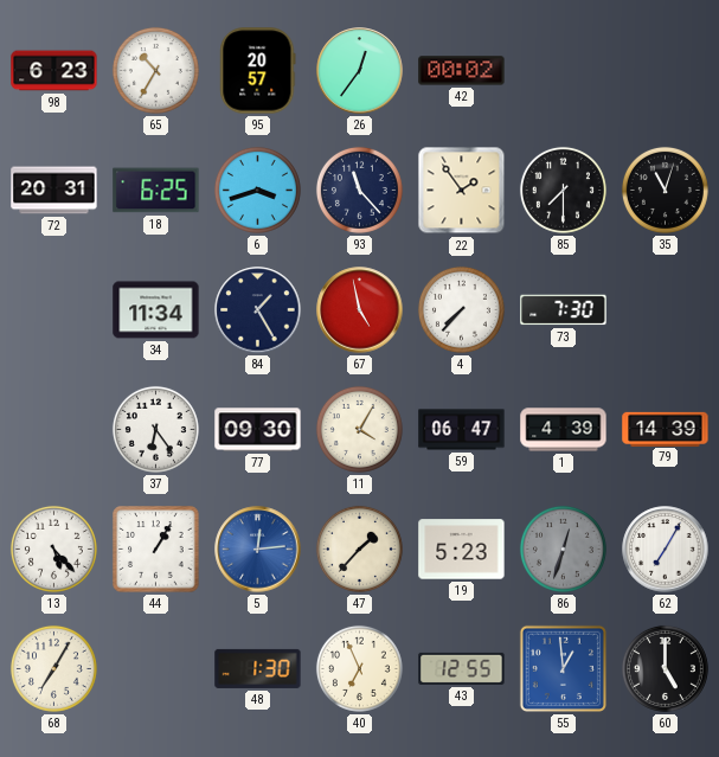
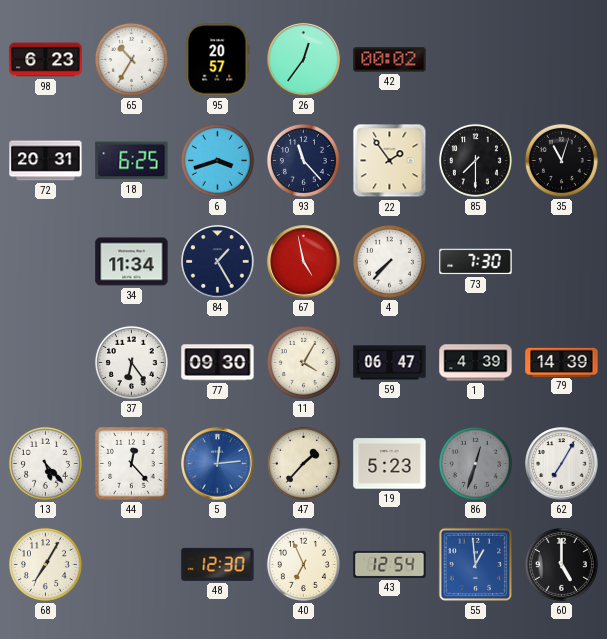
44: 1:05 -> 12:23 (132, 464)
48: 1:30 -> 12:30 (218, 564)
43: 12:55 -> 12:54 (390, 564)
